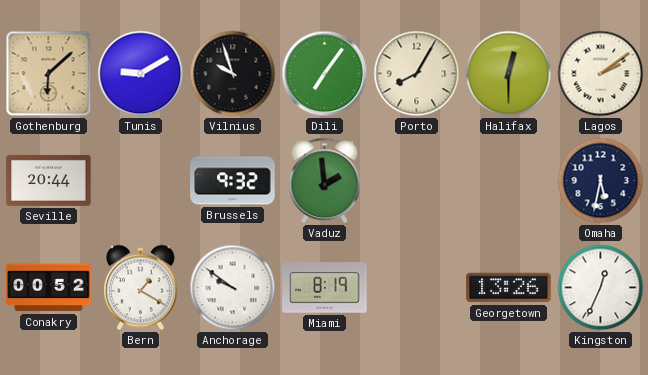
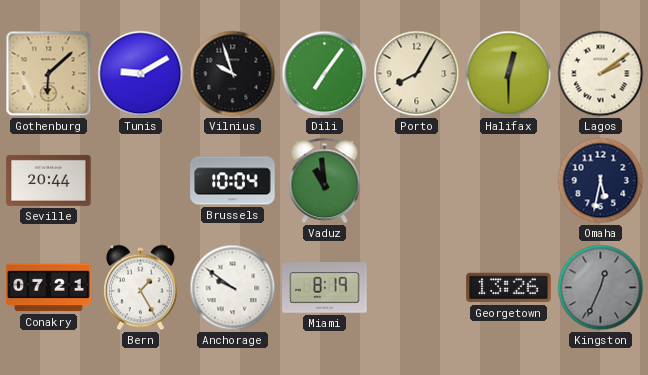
Brussels: 9:32 -> 10:04 (233, 181)
Vaduz: 1:59 -> 10:59 (325, 181)
Conakry: 00:52 -> 07:21 (49, 288)
Bern: 1:20 -> 1:25 (141, 288)
Kingston dial: white -> grey (601, 288)
